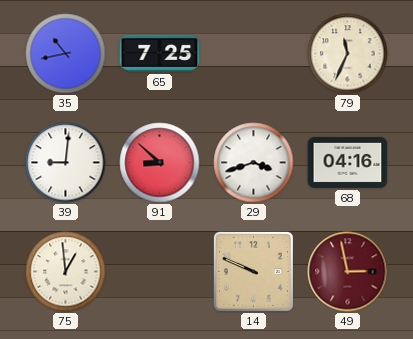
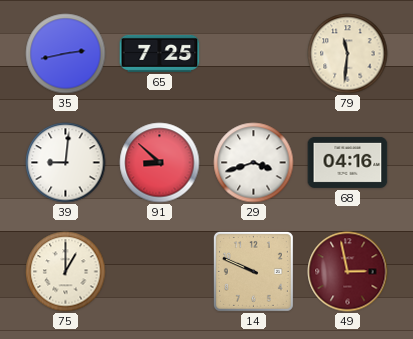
35: 10:43 -> 2:43 (66, 54)
79: 11:34 -> 11:31 (348, 54)
75: 12:59 -> 1:00 (66, 272)
